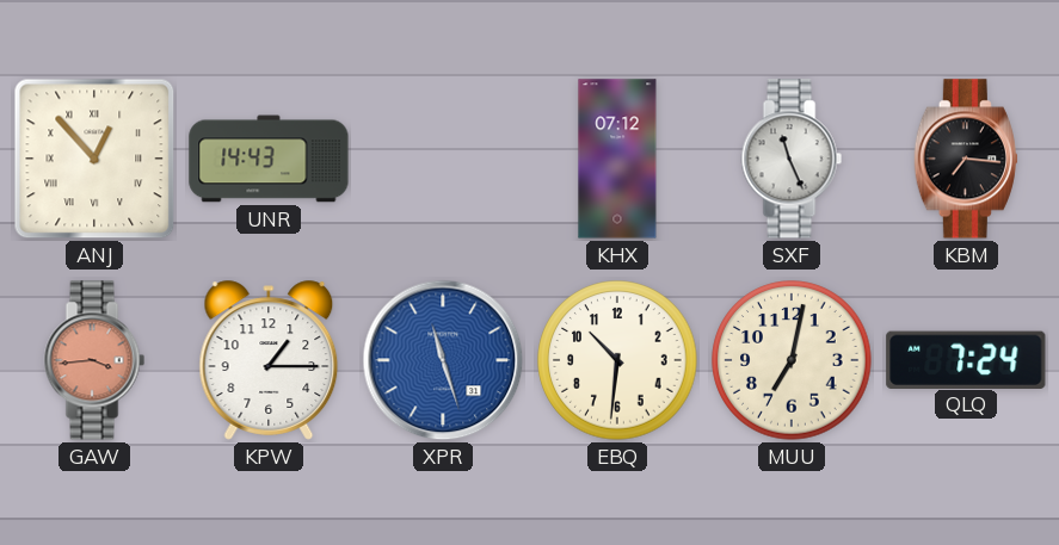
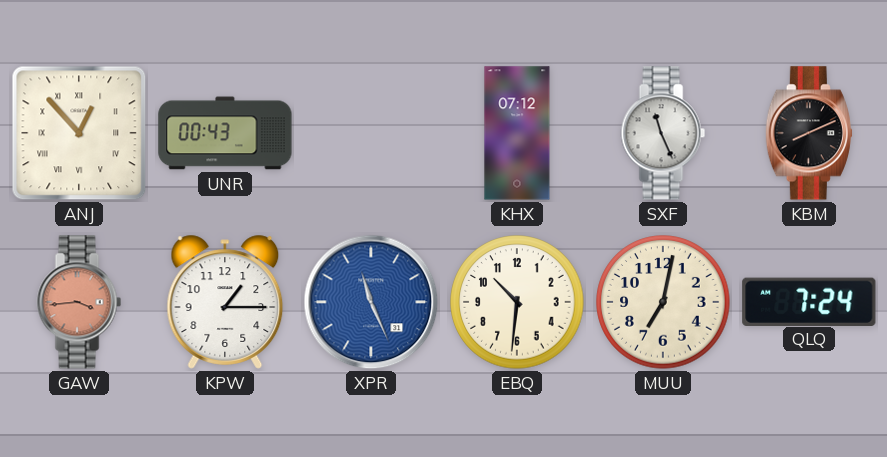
UNR: 14:43 -> 00:43 (225, 133)
KBM: 7:16 -> 8:11 (809, 133)
XPR: 11:27 -> 11:26 (371, 302)
